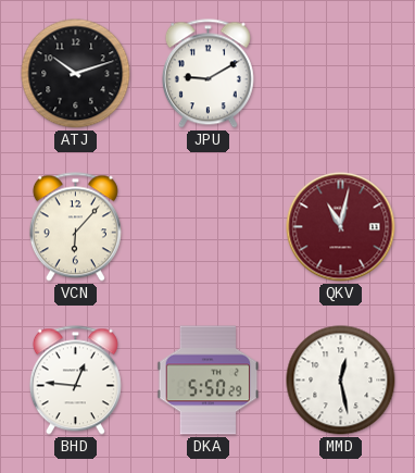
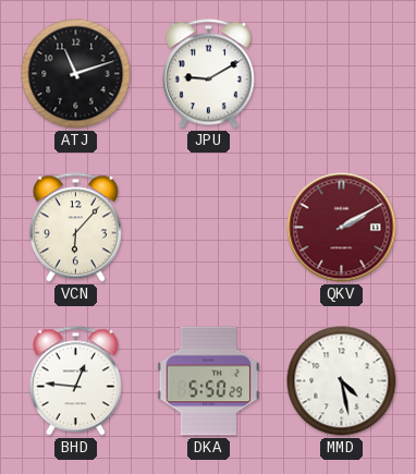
ATJ: 10:12 -> 11:12 (76, 74)
QKV: 11:02 -> 2:10 (342, 228)
MMD: 12:28 -> 4:28 (342, 381)
